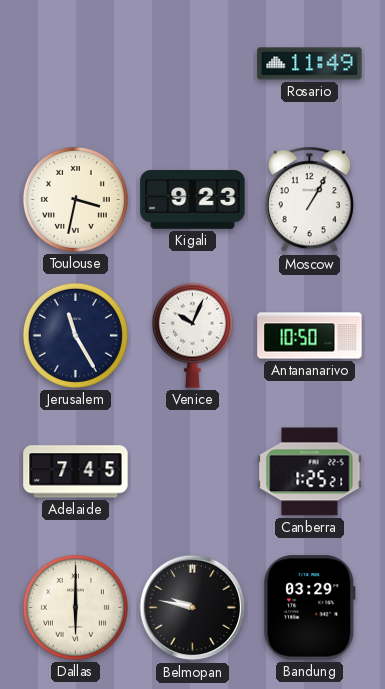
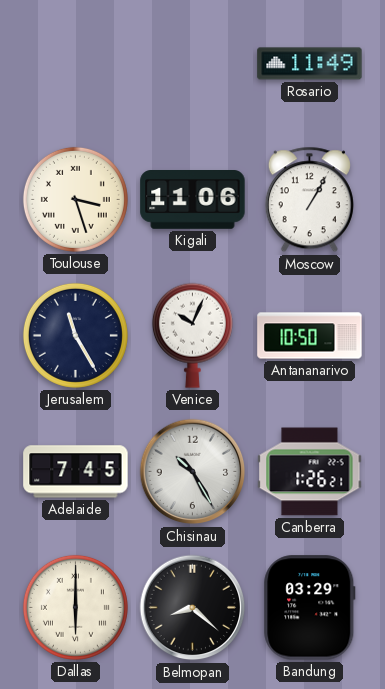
Toulouse: 3:32 -> 3:27 (75, 199)
Kigali: 9:23 -> 11:06 (193, 200)
Chisinau: none -> 10:25 (193, 472)
Canberra: 1:25 -> 1:26 (310, 472)
Belmopan: 9:47 -> 8:22 (193, 608)
